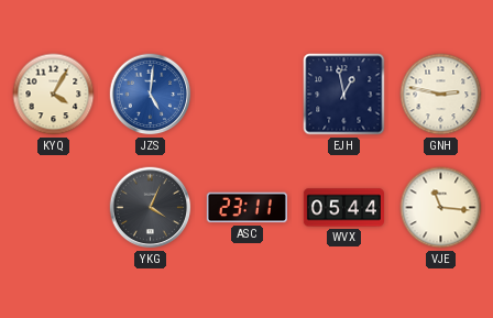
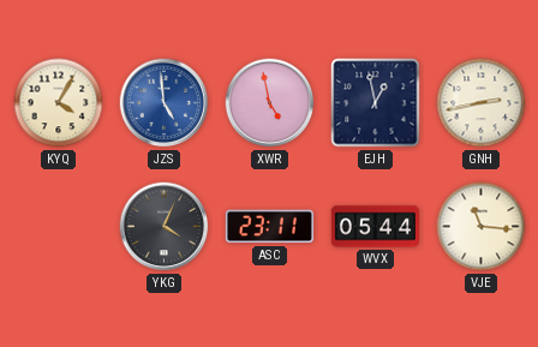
JZS: 5:01 -> 4:59 (165, 103)
XWR: none -> 4:58 (270, 103)
GNH: 2:47 -> 2:43 (482, 103)
